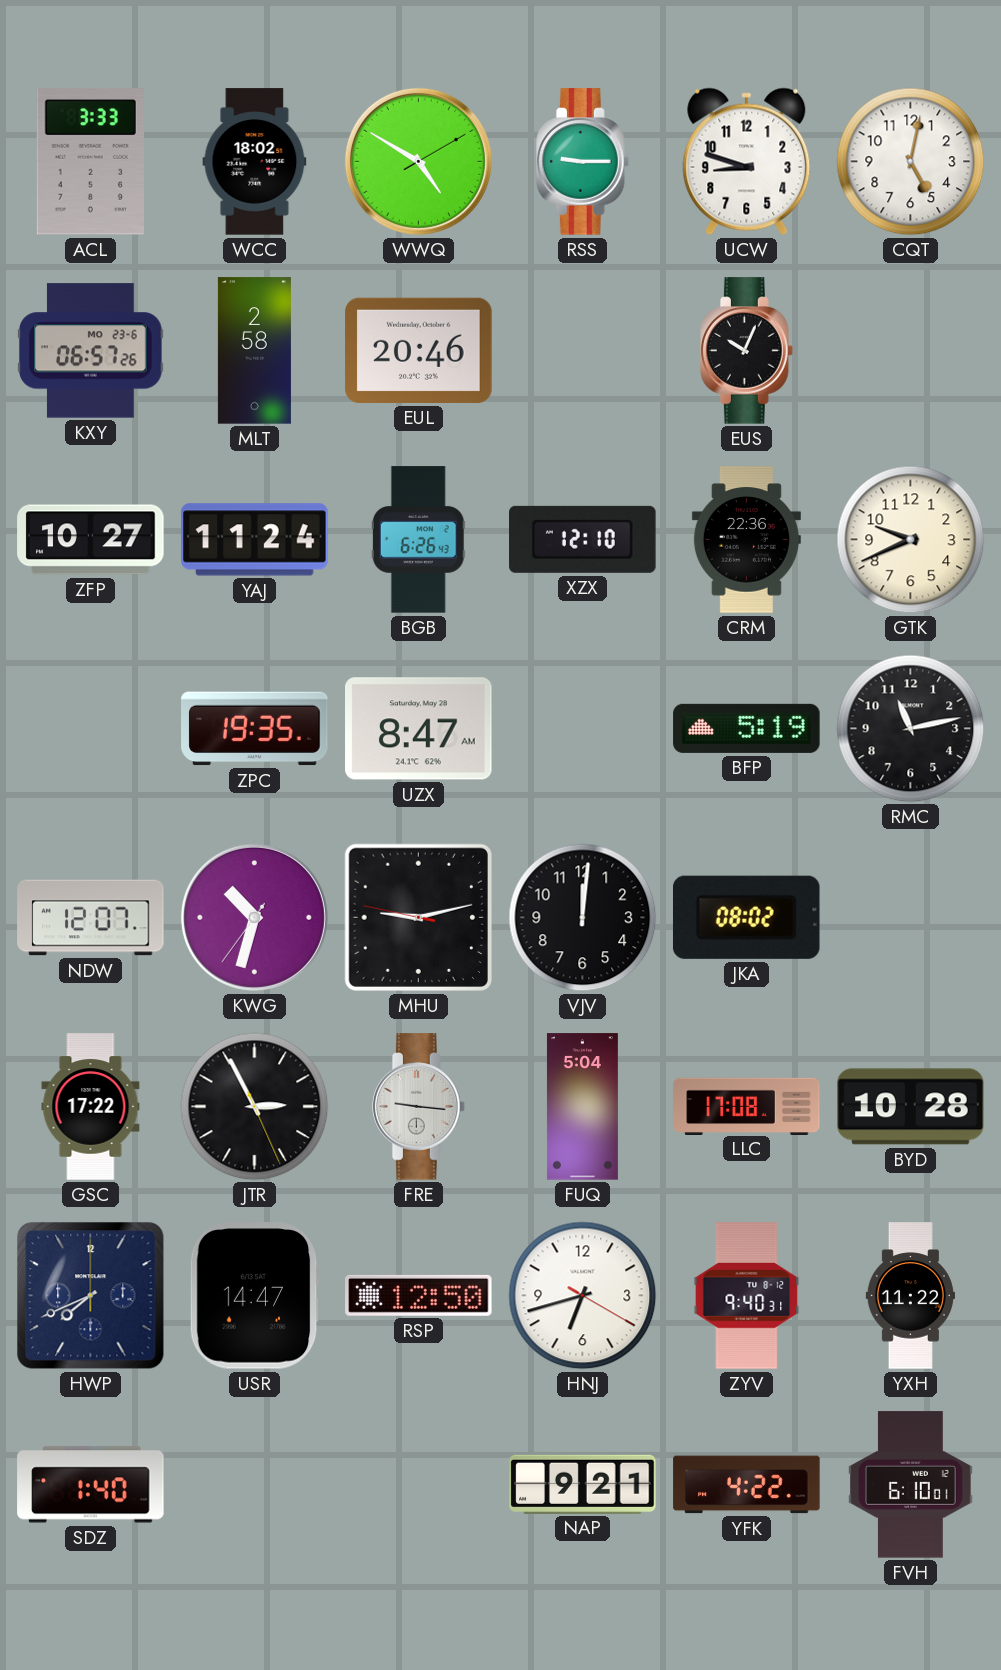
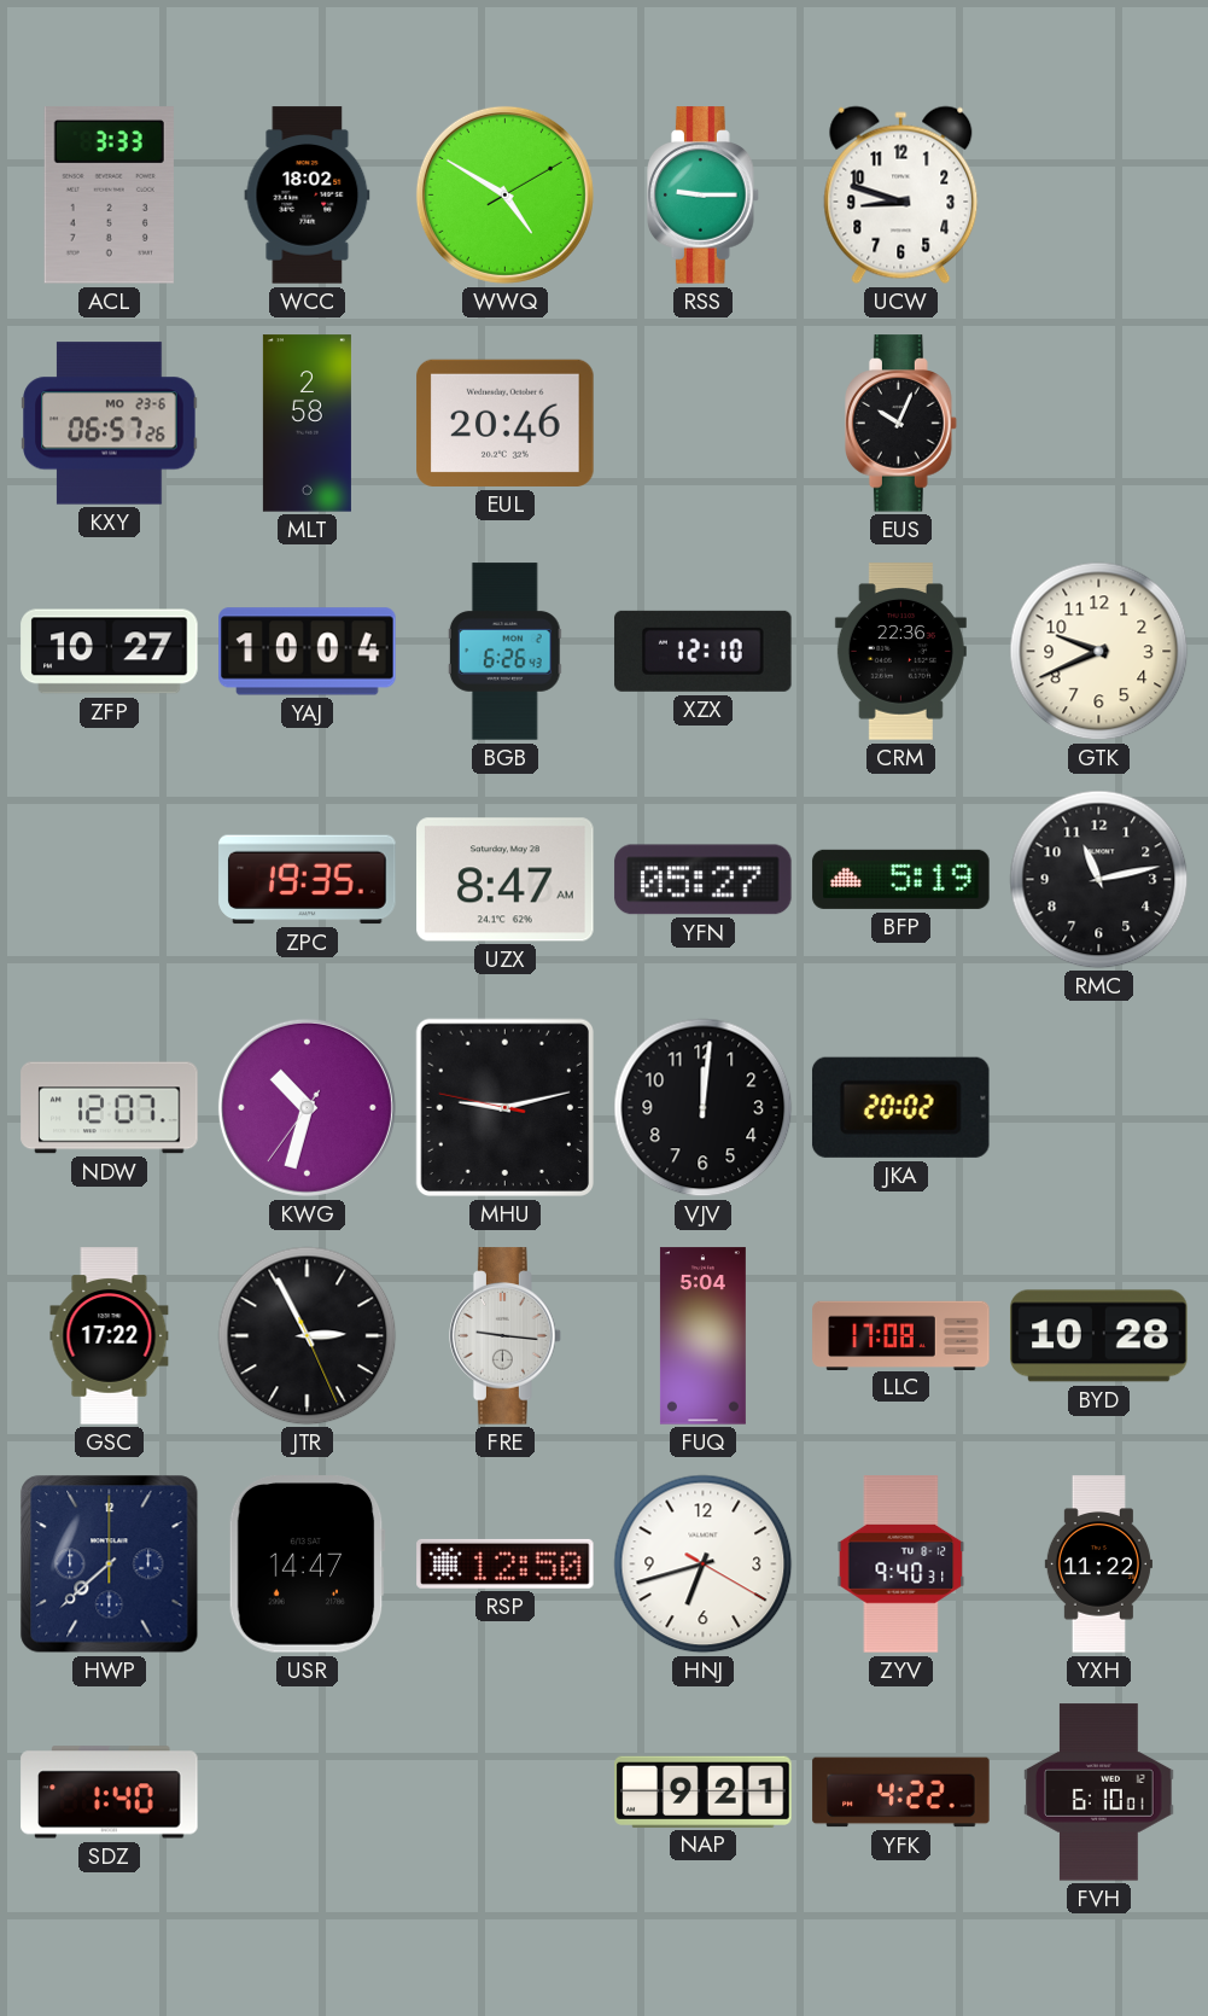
CQT: 5:02 -> none (911, 162)
YAJ: 11:24 -> 10:04 (308, 652)
YFN: none -> 05:27 (704, 880)
JKA: 08:02 -> 20:02 (900, 1107)
HWP: 7:41 -> 7:38 (110, 1565)
